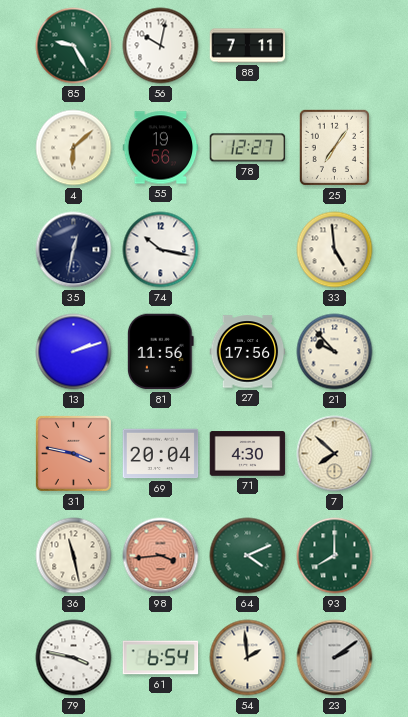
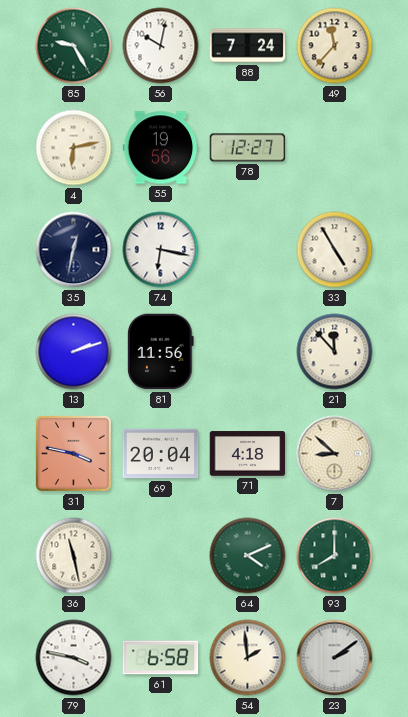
88: 7:11 -> 7:24 (248, 46)
49: none -> 11:37 (335, 46)
4: 6:08 -> 6:13 (74, 148)
25: 7:06 -> none (334, 147)
74: 10:17 -> 6:17 (161, 250)
33: 4:59 -> 4:55 (335, 250)
27: 17:56 -> none (248, 352)
21: 9:53 -> 11:53 (335, 352)
71: 4:30 -> 4:18 (248, 454)
7: 7:52 -> 8:52 (335, 454)
98: 3:44 -> none (161, 556)
61: 6:54 -> 6:58 (161, 658)
